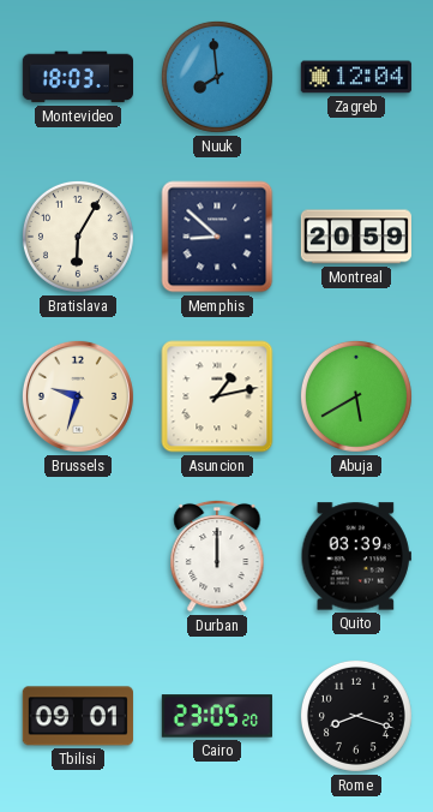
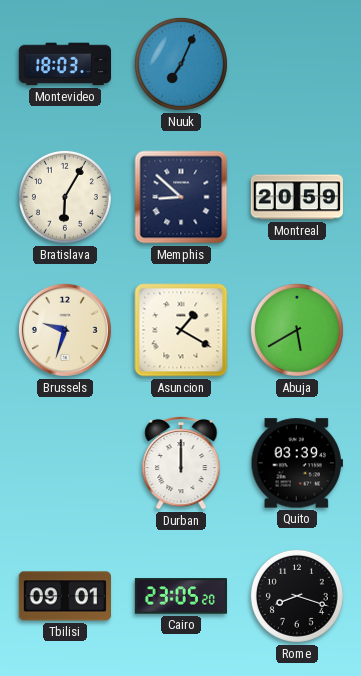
Nuuk: 7:59 -> 7:04 (181, 64)
Zagreb: 12:04 -> none (356, 77)
Asuncion: 1:13 -> 1:20 (181, 330)
